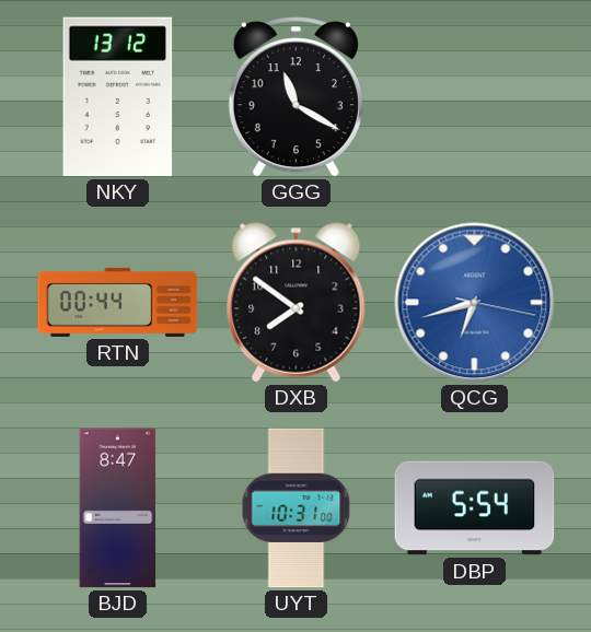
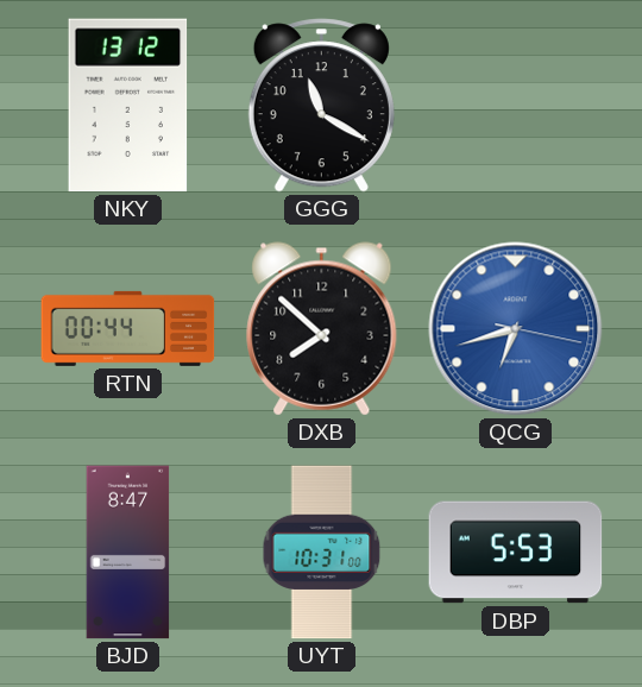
DXB: 7:51 -> 7:52 (322, 329)
DBP: 5:54 -> 5:53 (516, 553)
